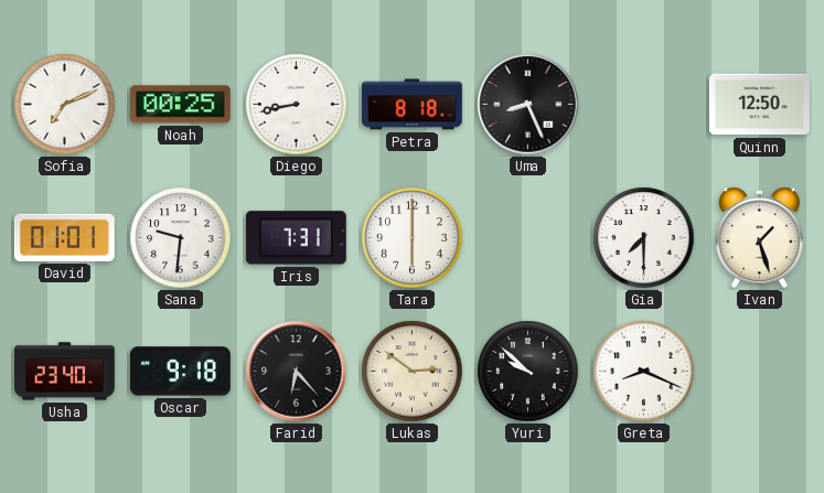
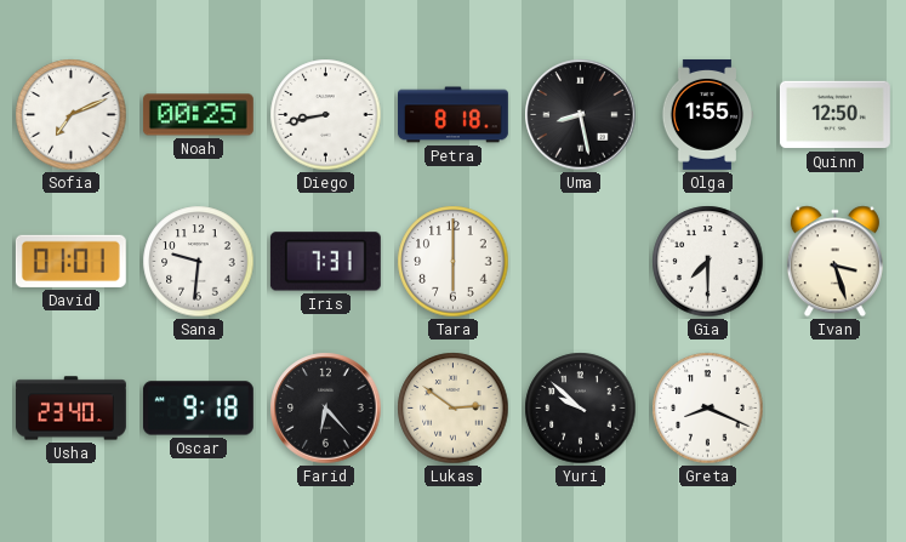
Uma: 8:26 -> 8:28 (581, 115)
Olga: none -> 1:55 (707, 114)
Ivan: 1:27 -> 3:27 (834, 262)
